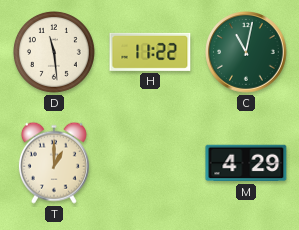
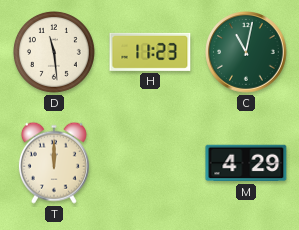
H: 11:22 -> 11:23 (150, 52)
T: 1:00 -> 12:00 (54, 163)
